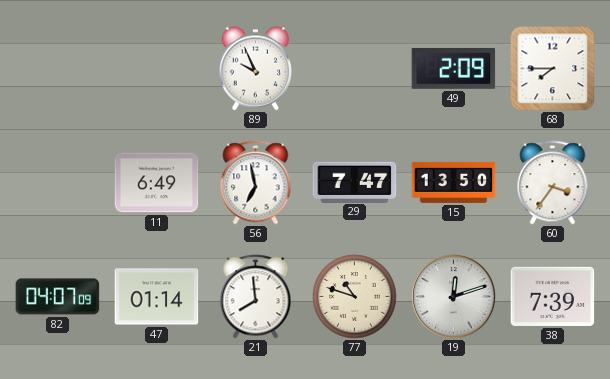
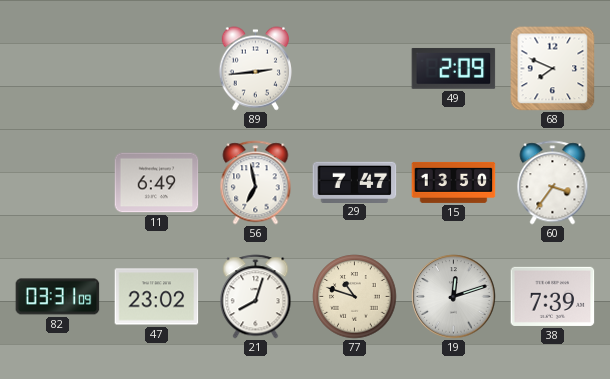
89: 9:56 -> 2:44 (255, 69)
68: 7:45 -> 7:49 (553, 69)
82: 04:07 -> 03:31 (58, 297)
47: 01:14 -> 23:02 (157, 297)
21: 7:59 -> 8:03 (256, 297)
